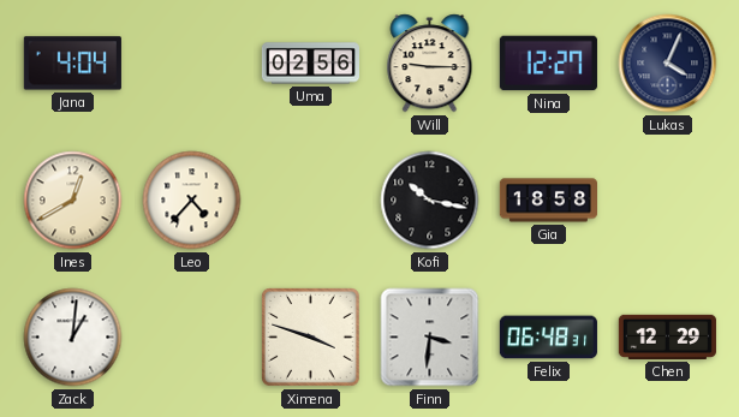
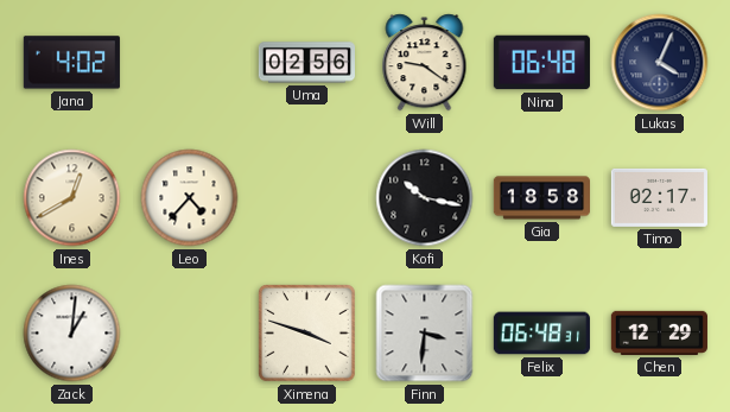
Jana: 4:04 -> 4:02 (71, 63)
Will: 9:15 -> 9:21 (425, 63)
Nina: 12:27 -> 06:48 (541, 63)
Timo: none -> 02:17 (659, 197)
